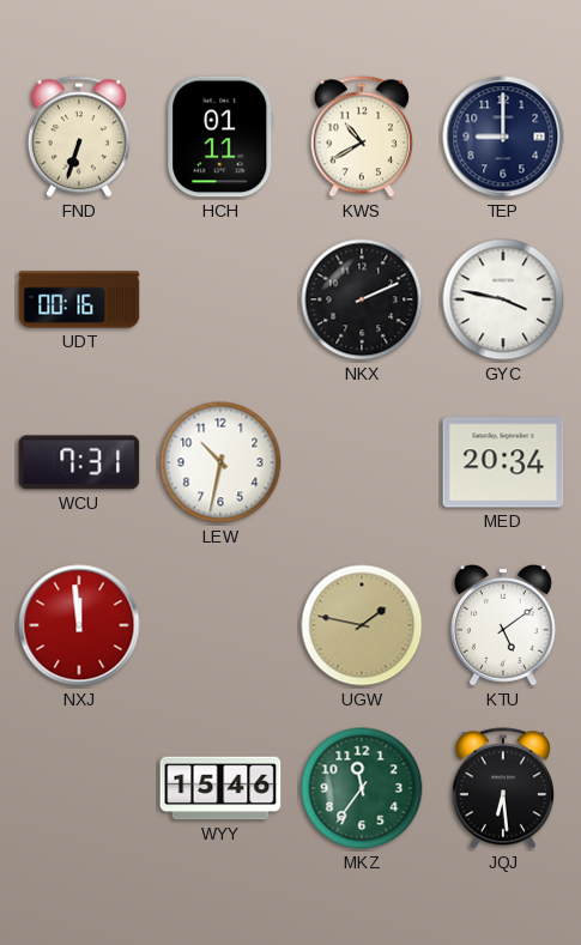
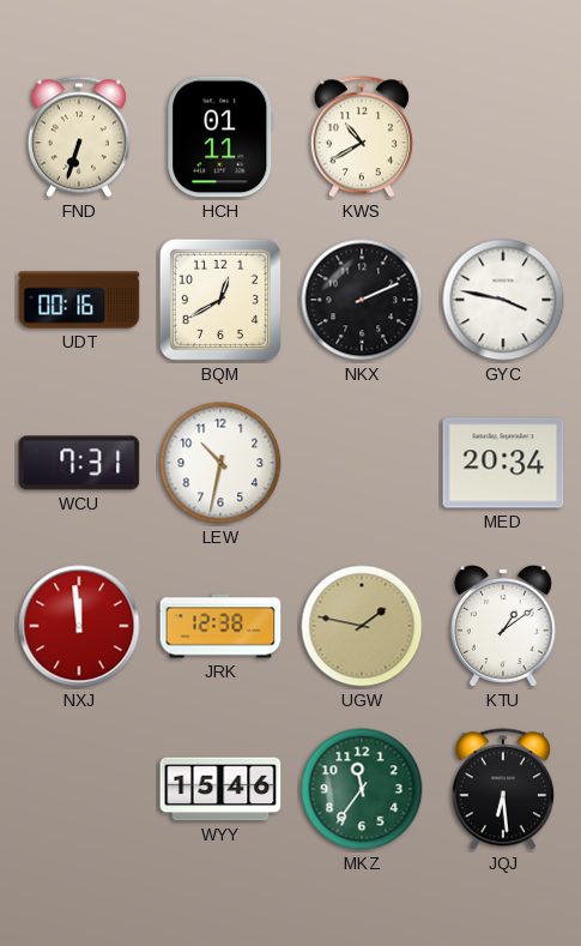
TEP: 9:00 -> none (503, 137)
BQM: none -> 12:40 (220, 300)
JRK: none -> 12:38 (220, 626)
KTU: 5:09 -> 1:09 (503, 627)
